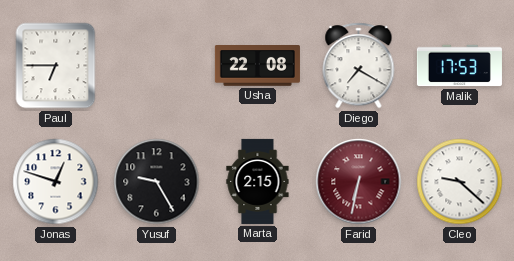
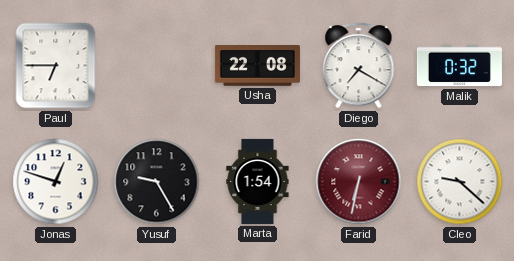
Malik: 17:53 -> 0:32 (459, 66)
Marta: 2:15 -> 1:54 (258, 181)
